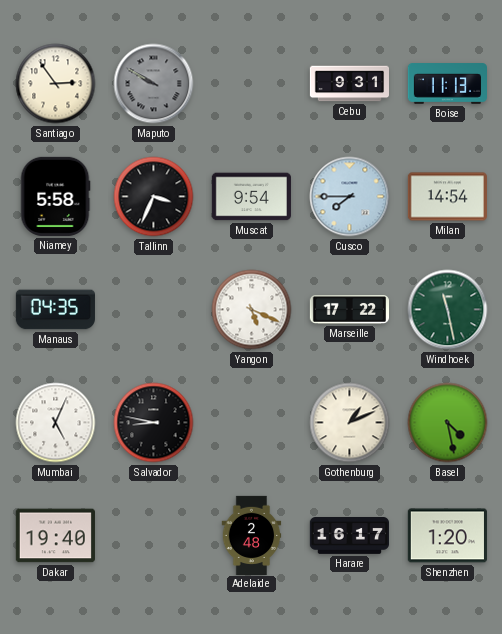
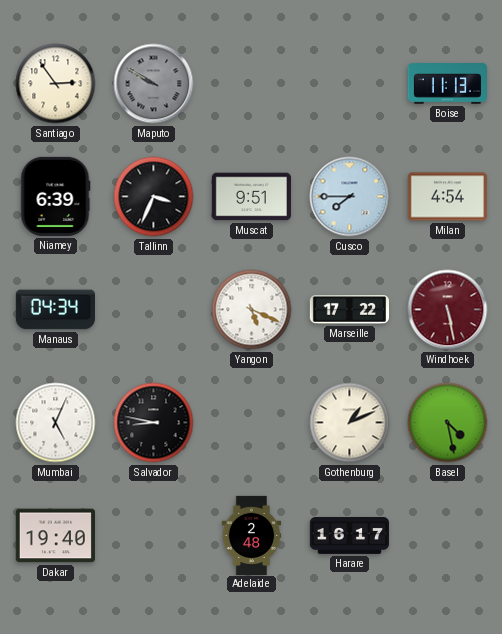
Cebu: 9:31 -> none (349, 84)
Niamey: 5:58 -> 6:39 (55, 196)
Muscat: 9:54 -> 9:51 (251, 197)
Milan: 14:54 -> 4:54 (447, 197)
Manaus: 04:35 -> 04:34 (55, 310)
Windhoek: 11:28 -> 5:28 (448, 310)
Windhoek dial: green -> burgundy (448, 310)
Shenzhen: 1:20 -> none (447, 536)
